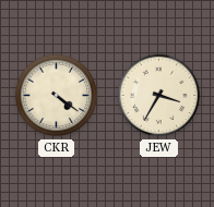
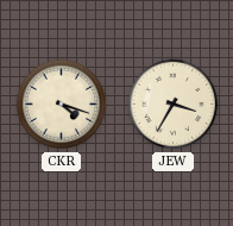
CKR: 4:21 -> 4:18 (62, 105)
